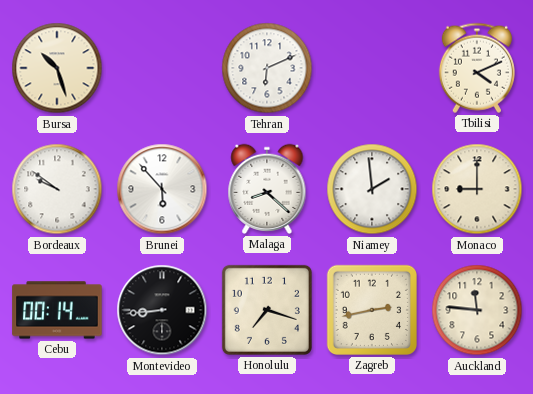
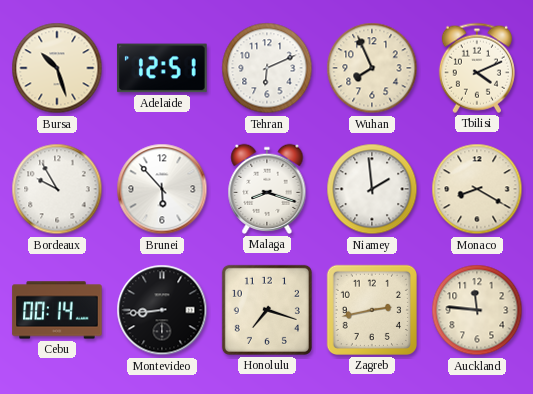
Adelaide: none -> 12:51 (162, 68)
Wuhan: none -> 7:56 (372, 68)
Bordeaux: 9:51 -> 9:55 (57, 189)
Malaga: 8:22 -> 8:18 (267, 189)
Monaco: 9:00 -> 8:20 (477, 189)
